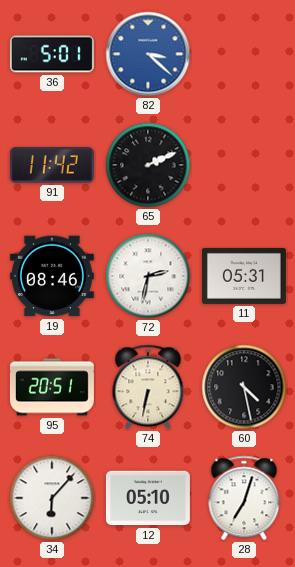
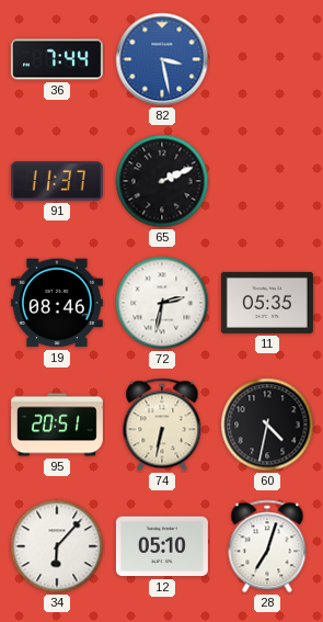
36: 5:01 -> 7:44 (57, 59)
82: 3:22 -> 3:28 (162, 59)
91: 11:42 -> 11:37 (57, 182)
11: 05:31 -> 05:35 (267, 303)
60: 4:28 -> 4:32 (267, 425)
